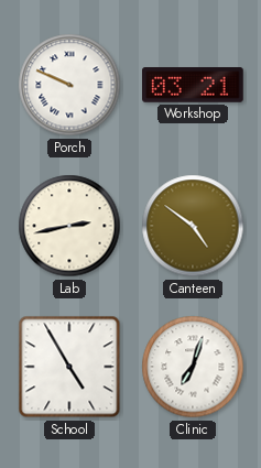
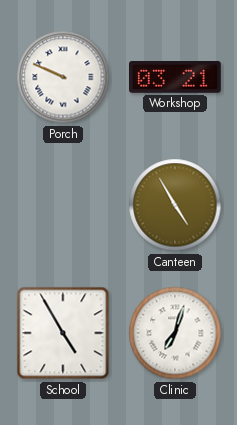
Lab: 2:43 -> none (69, 226)
Canteen: 4:51 -> 4:55 (175, 205)
